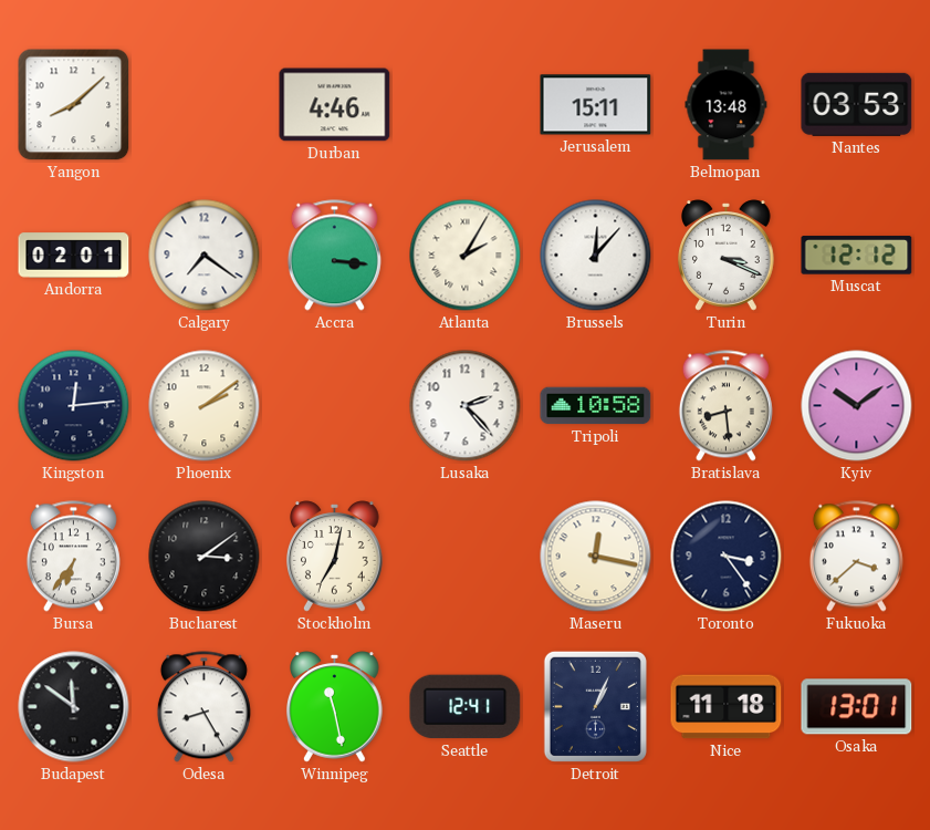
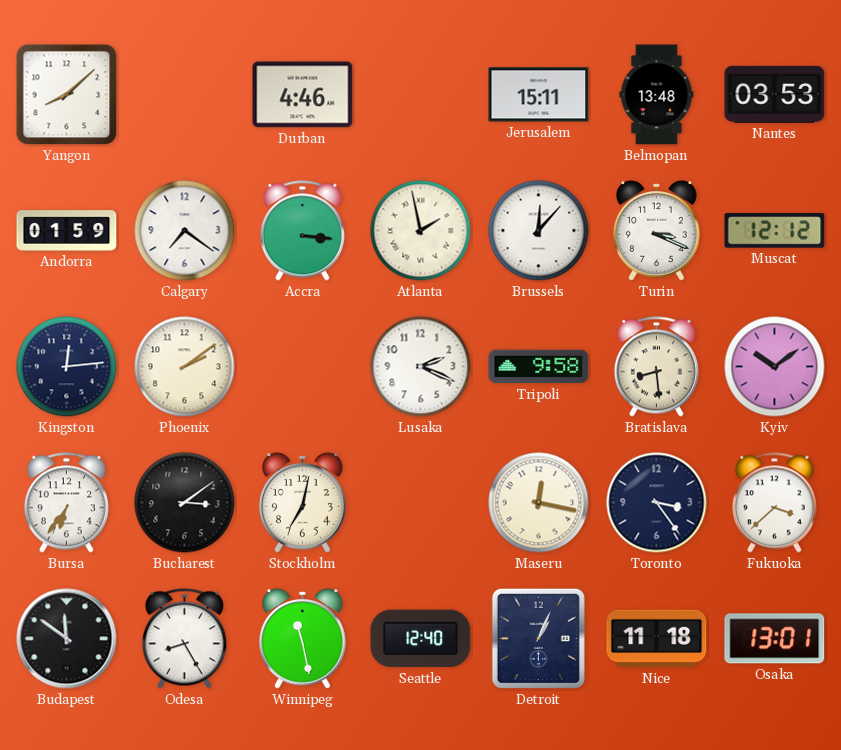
Andorra: 02:01 -> 01:59 (67, 231)
Atlanta: 2:05 -> 1:58 (421, 231)
Lusaka: 2:23 -> 2:19 (421, 367)
Tripoli: 10:58 -> 9:58 (539, 367)
Seattle: 12:41 -> 12:40 (421, 639)
